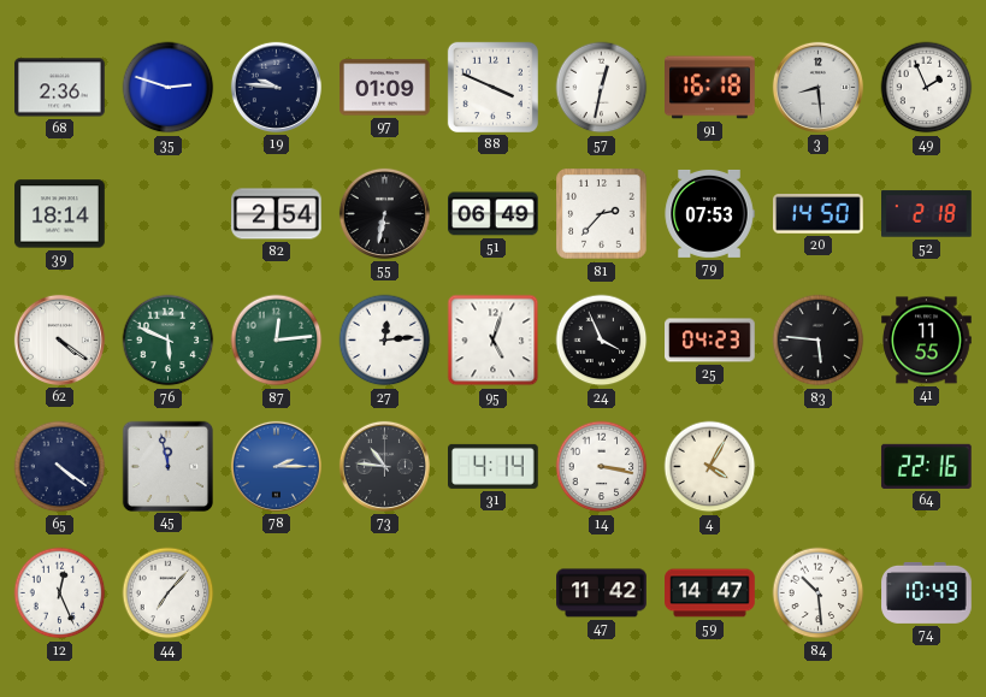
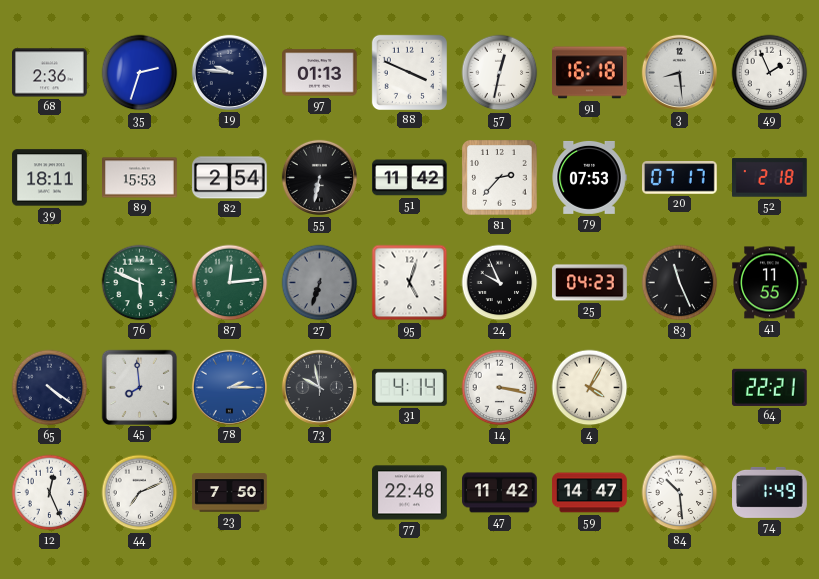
35: 2:48 -> 2:33 (140, 73)
97: 01:09 -> 01:13 (320, 73)
39: 18:14 -> 18:11 (50, 178)
89: none -> 15:53 (140, 178)
51: 06:49 -> 11:42 (410, 178)
20: 14:50 -> 07:17 (680, 178)
62: 4:21 -> none (59, 339)
27: 12:14 -> 6:33 (320, 283)
27 dial: white -> grey (320, 283)
24: 3:56 -> 9:56 (500, 283)
83: 5:46 -> 11:26 (680, 283)
45: 11:58 -> 7:59 (139, 387)
73: 10:46 -> 9:58 (319, 387)
64: 22:16 -> 22:21 (769, 387)
44: 7:07 -> 7:11 (140, 493)
23: none -> 7:50 (230, 493)
77: none -> 22:48 (410, 493)
74: 10:49 -> 1:49 (770, 492)
